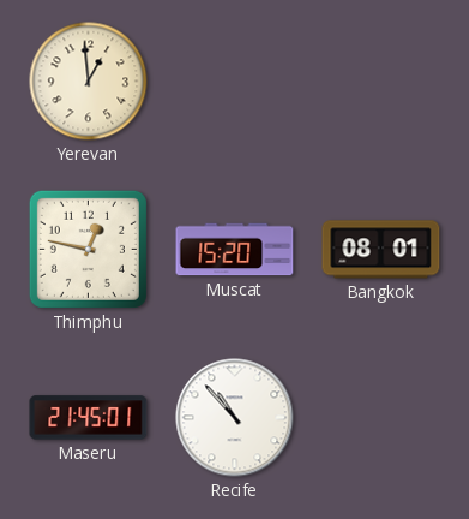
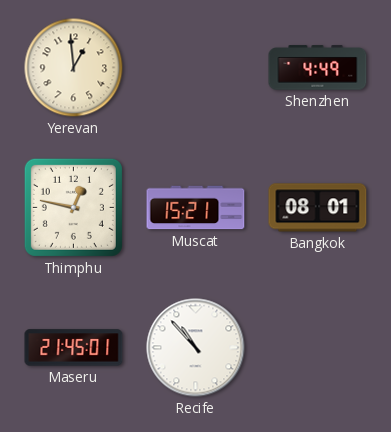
Shenzhen: none -> 4:49 (318, 68)
Muscat: 15:20 -> 15:21 (196, 208)
